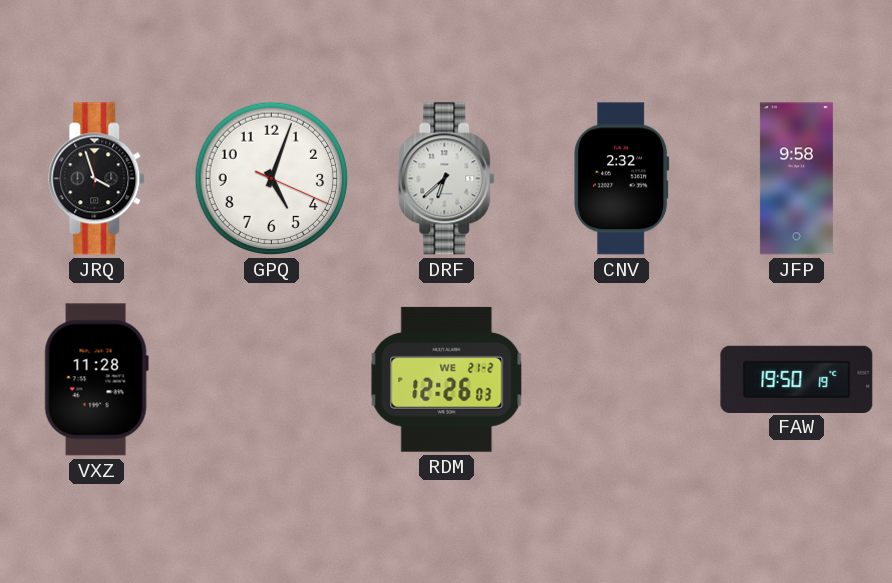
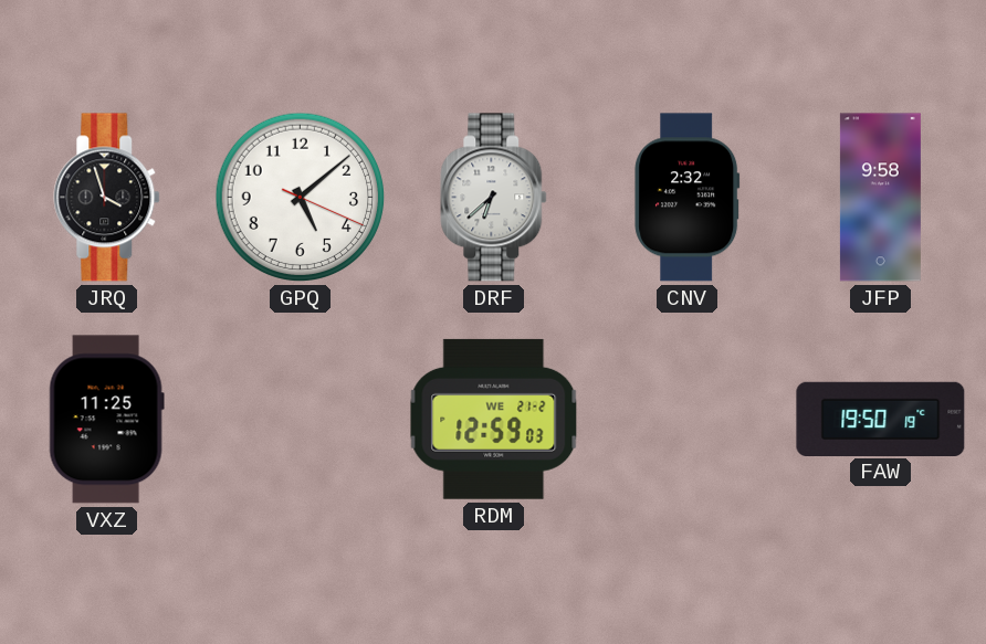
GPQ: 5:03 -> 5:08 (301, 198)
VXZ: 11:28 -> 11:25 (106, 420)
RDM: 12:26 -> 12:59 (494, 419)
